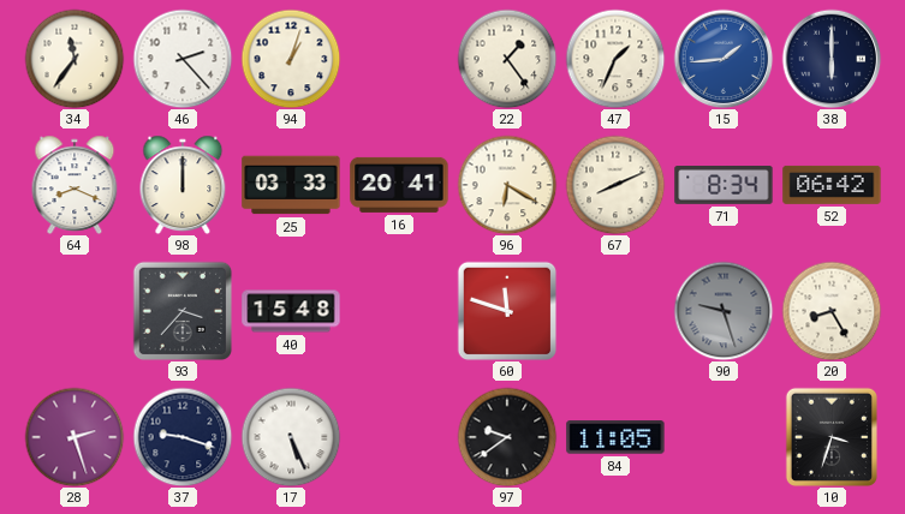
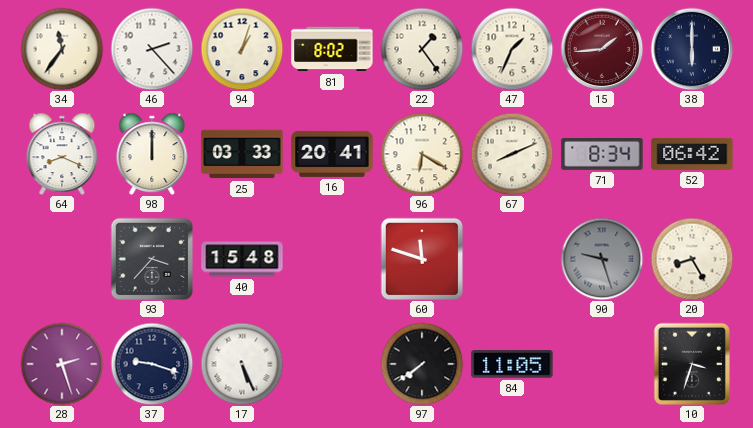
81: none -> 8:02 (332, 49)
15 dial: blue -> burgundy (602, 49)
97: 9:39 -> 7:39 (422, 364)
